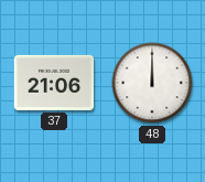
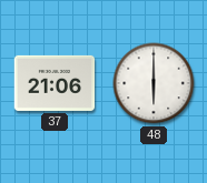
48: 12:00 -> 6:00 (154, 83)
